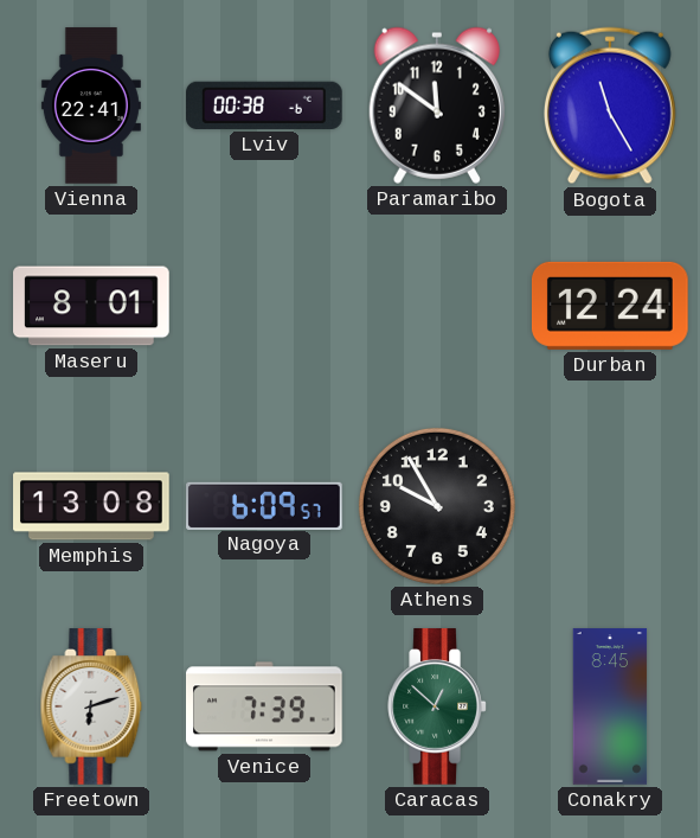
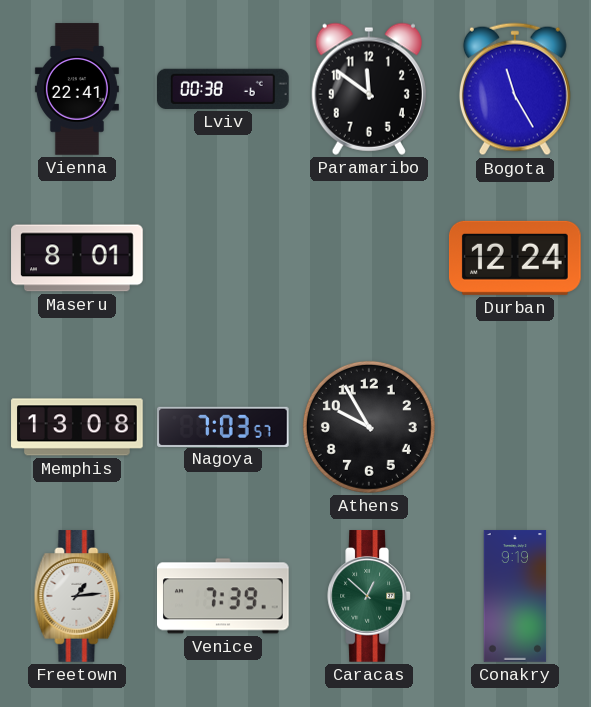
Nagoya: 6:09 -> 7:03 (223, 426)
Freetown: 6:12 -> 1:14 (77, 596)
Conakry: 8:45 -> 9:19 (515, 596)
